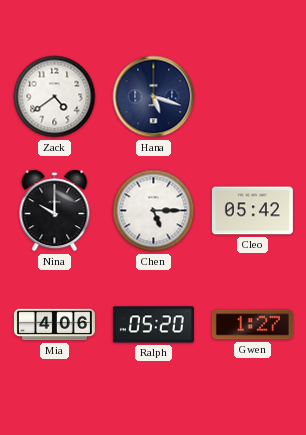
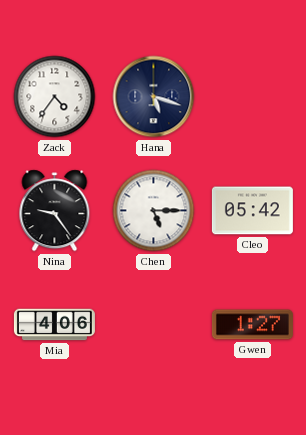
Zack: 4:39 -> 4:36 (55, 97)
Nina: 10:00 -> 9:24 (55, 211)
Ralph: 05:20 -> none (153, 325)
